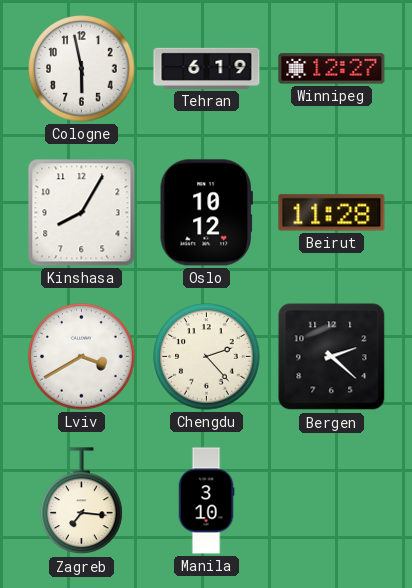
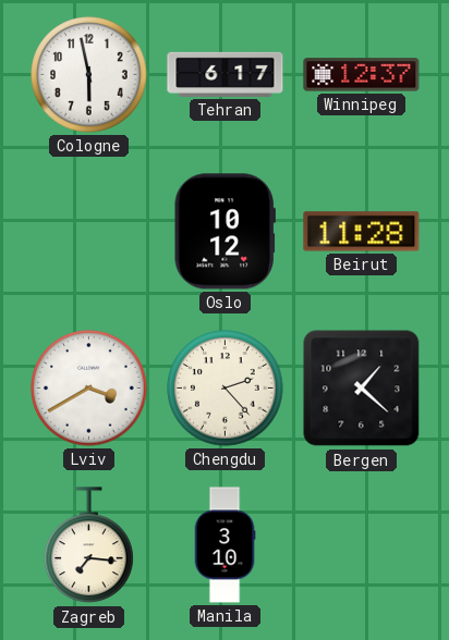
Tehran: 6:19 -> 6:17 (226, 74)
Winnipeg: 12:27 -> 12:37 (362, 75)
Kinshasa: 8:05 -> none (82, 213)
Bergen: 2:22 -> 1:22 (362, 389)
